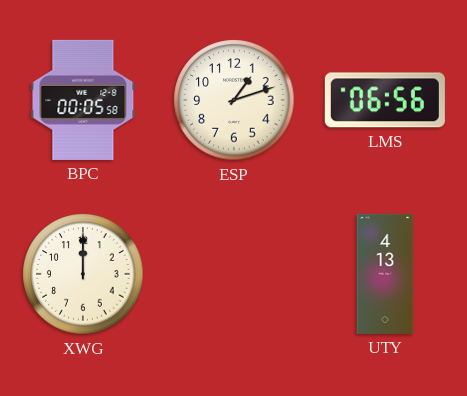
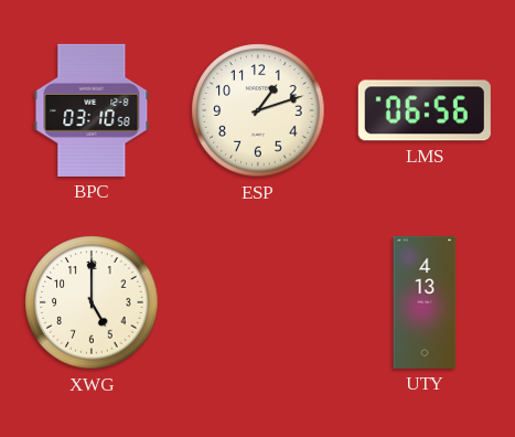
BPC: 00:05 -> 03:10 (92, 110)
XWG: 12:00 -> 5:00 (92, 302)
